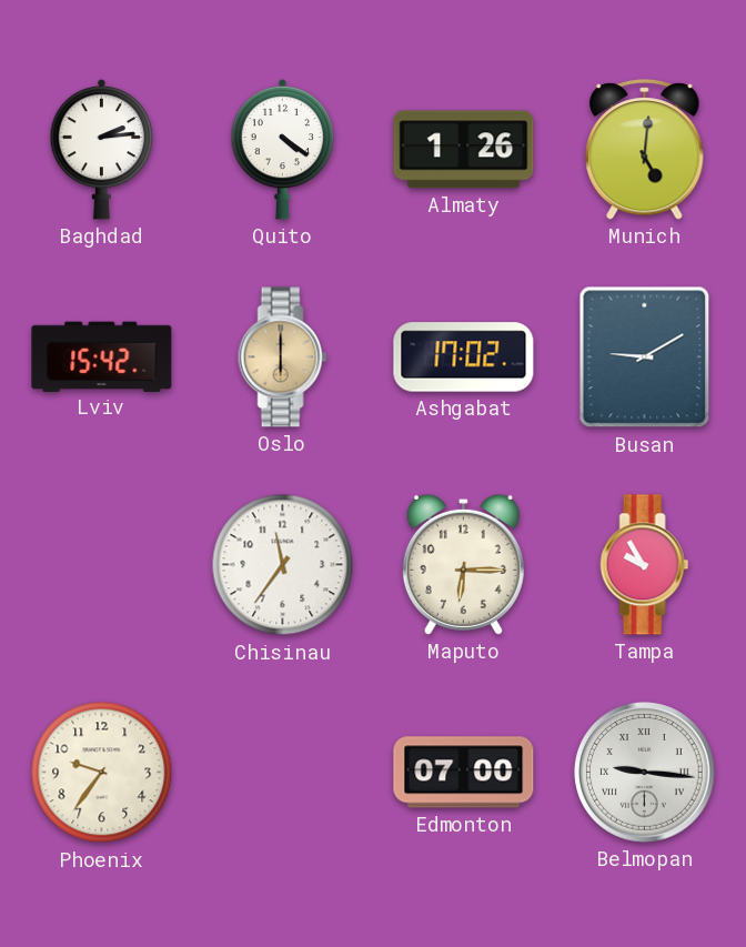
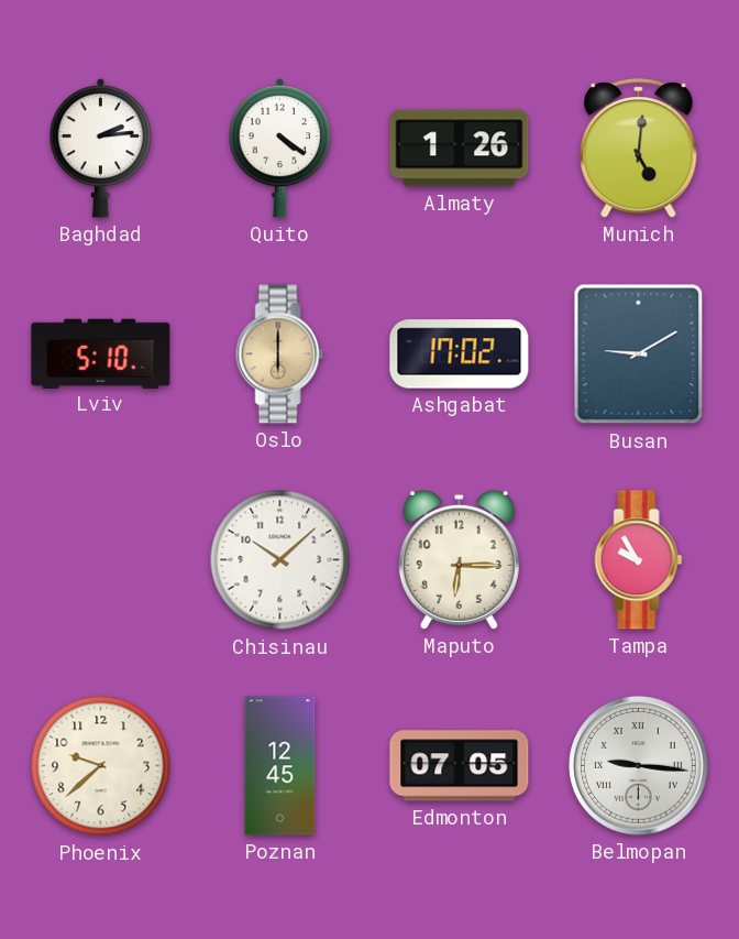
Lviv: 15:42 -> 5:10 (101, 353)
Chisinau: 11:36 -> 10:08 (280, 560)
Phoenix: 9:36 -> 9:38 (101, 766)
Poznan: none -> 12:45 (280, 766)
Edmonton: 07:00 -> 07:05 (460, 766)
